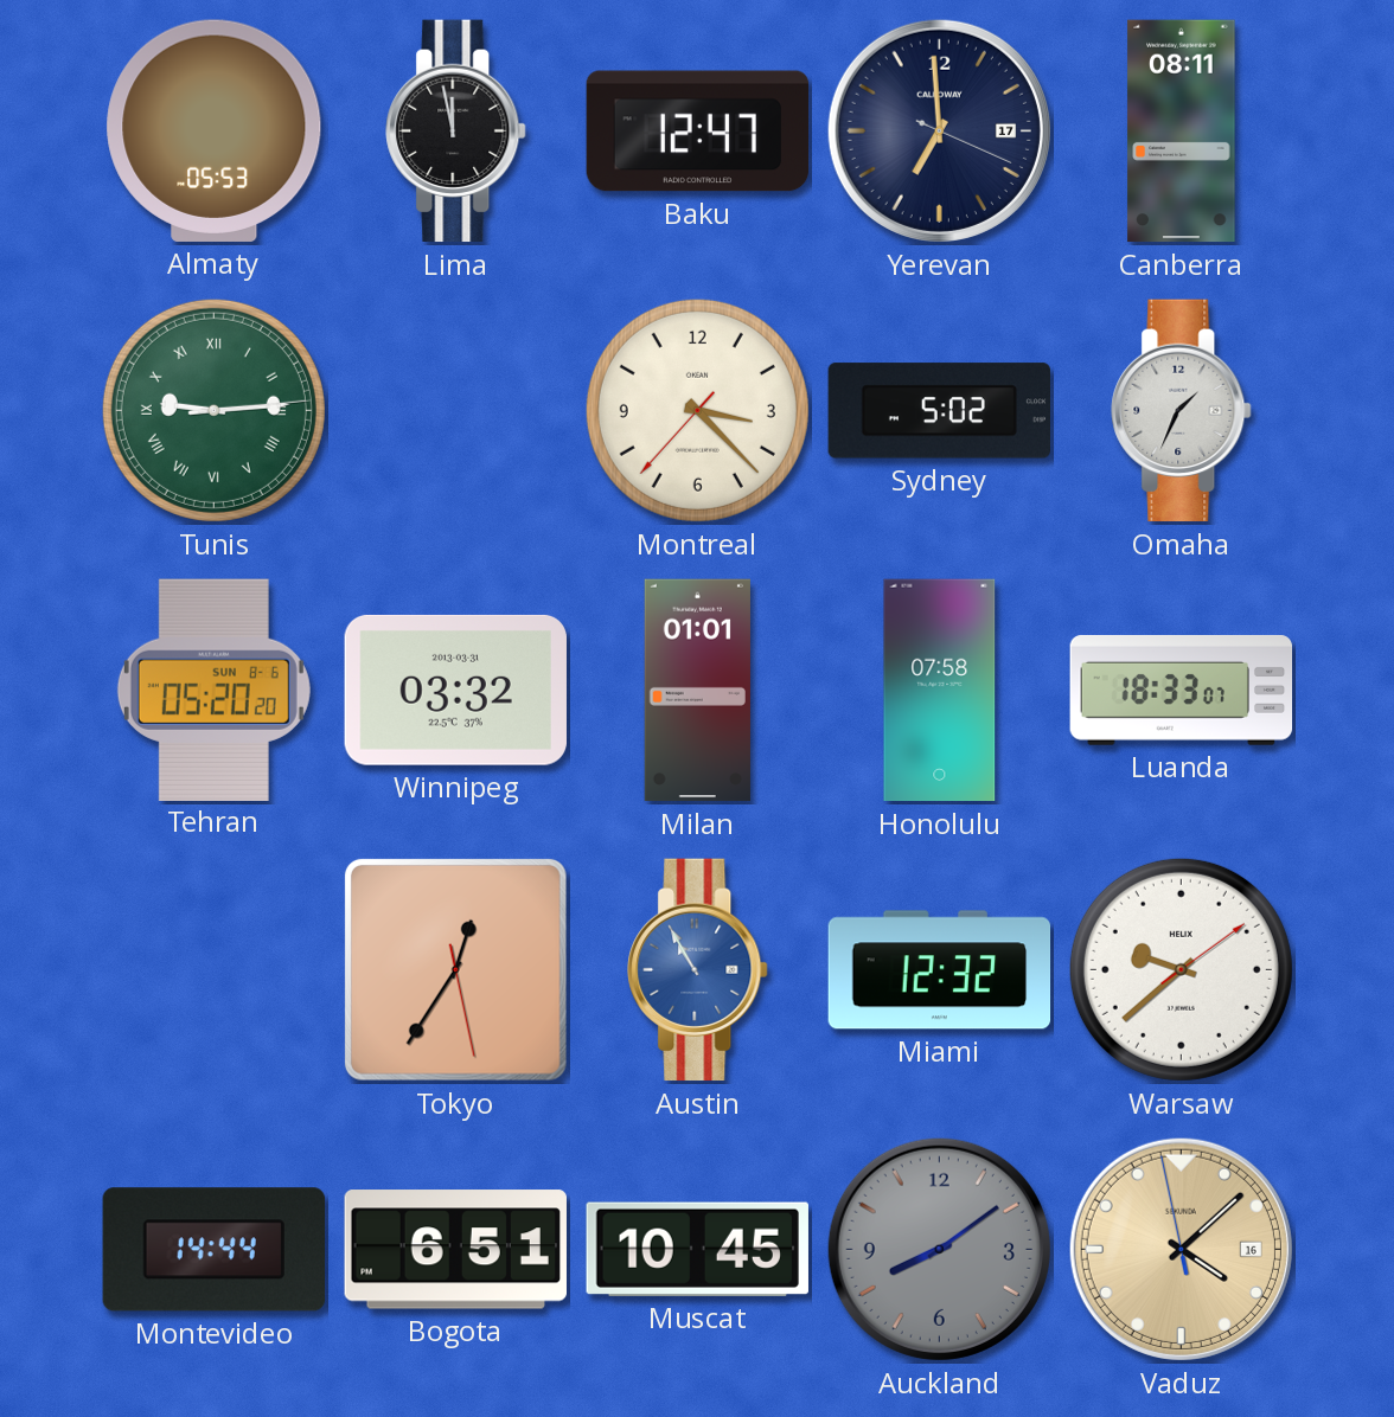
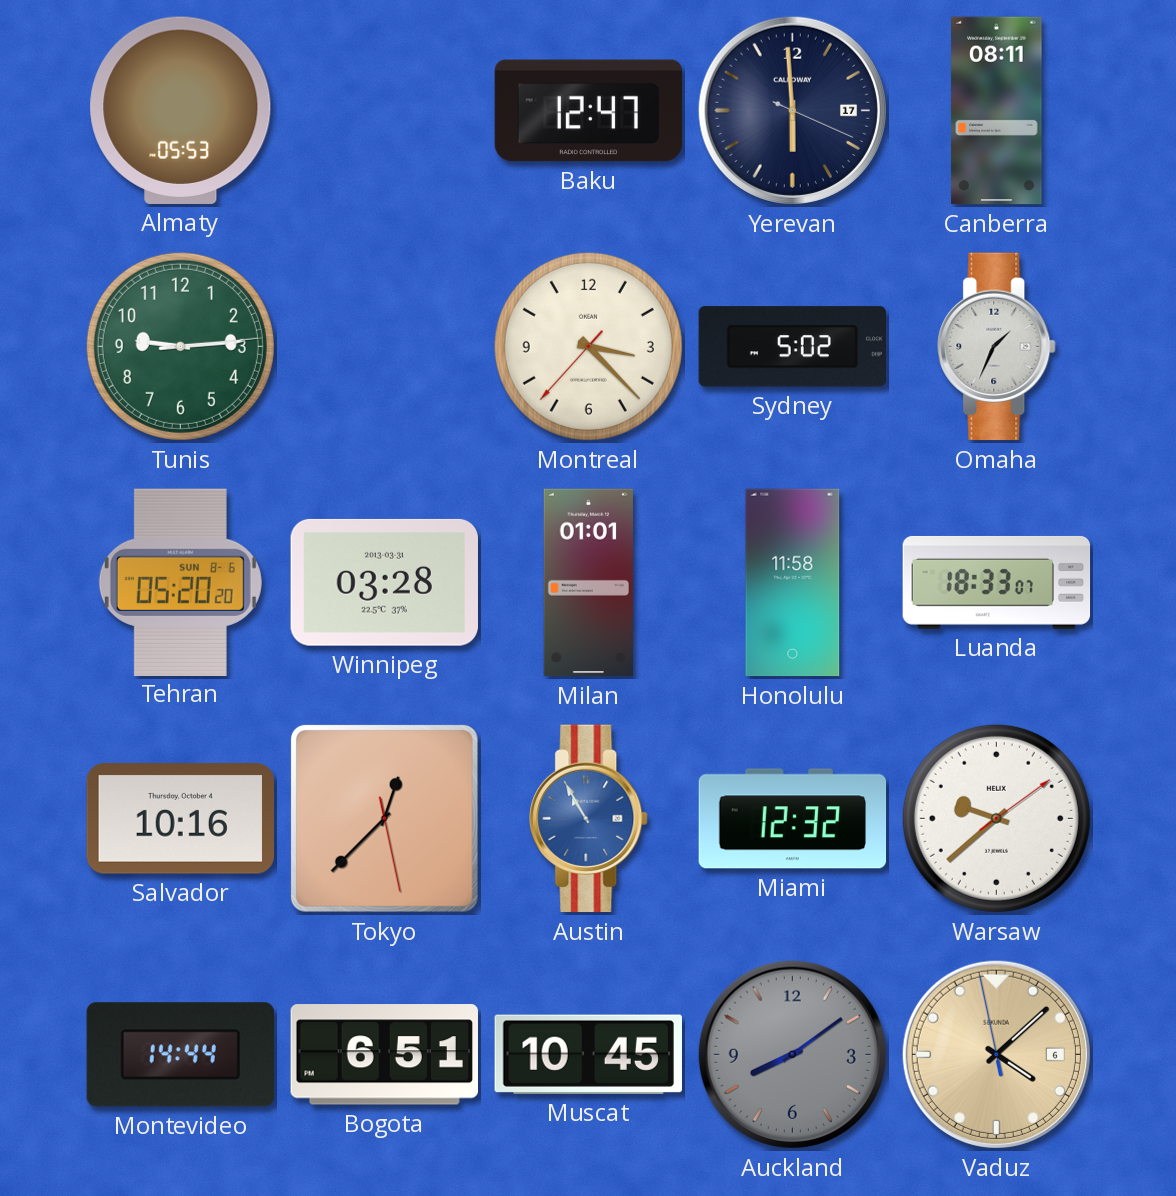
Lima: 11:58 -> none (456, 132)
Yerevan: 6:59 -> 5:59 (792, 110)
Tunis numerals: Roman -> Arabic (180, 346)
Winnipeg: 03:32 -> 03:28 (384, 582)
Honolulu: 07:58 -> 11:58 (793, 583)
Salvador: none -> 10:16 (180, 819)
Tokyo: 12:35 -> 12:37 (384, 818)
Vaduz date: 16 -> 6 (996, 1054)
